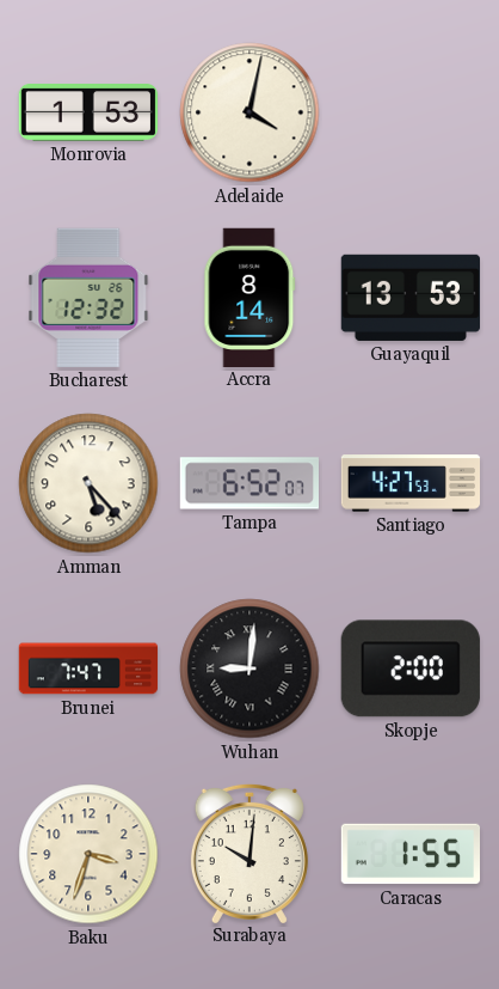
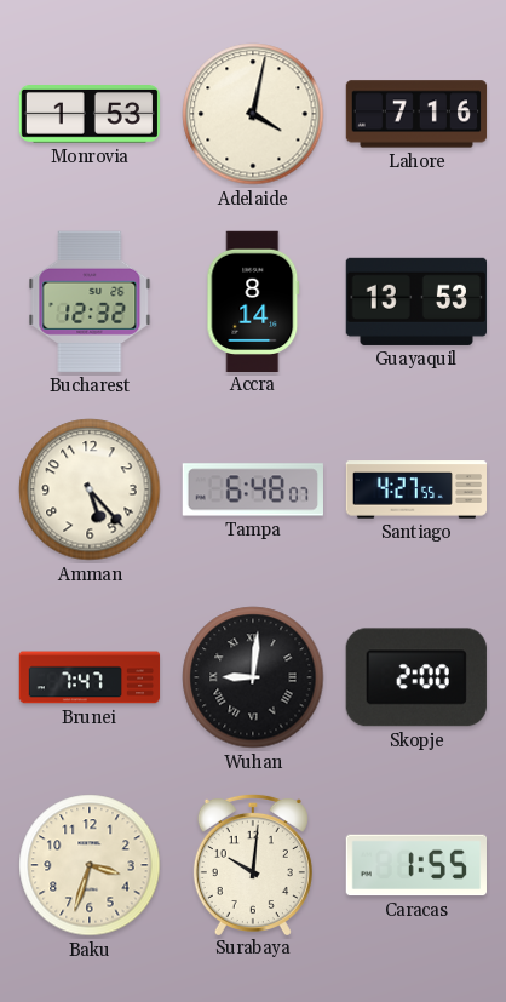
Lahore: none -> 7:16 (416, 114)
Tampa: 6:52 -> 6:48 (252, 489)
Santiago: 4:27:53 -> 4:27:55 (416, 489)
